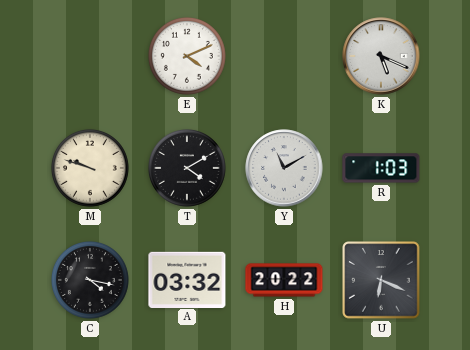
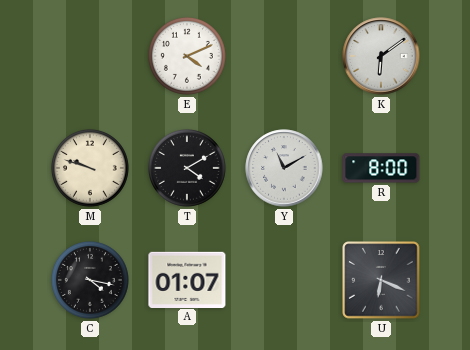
K: 5:19 -> 6:09 (381, 56)
R: 1:03 -> 8:00 (381, 168)
A: 03:32 -> 01:07 (187, 279)
H: 20:22 -> none (284, 280)
